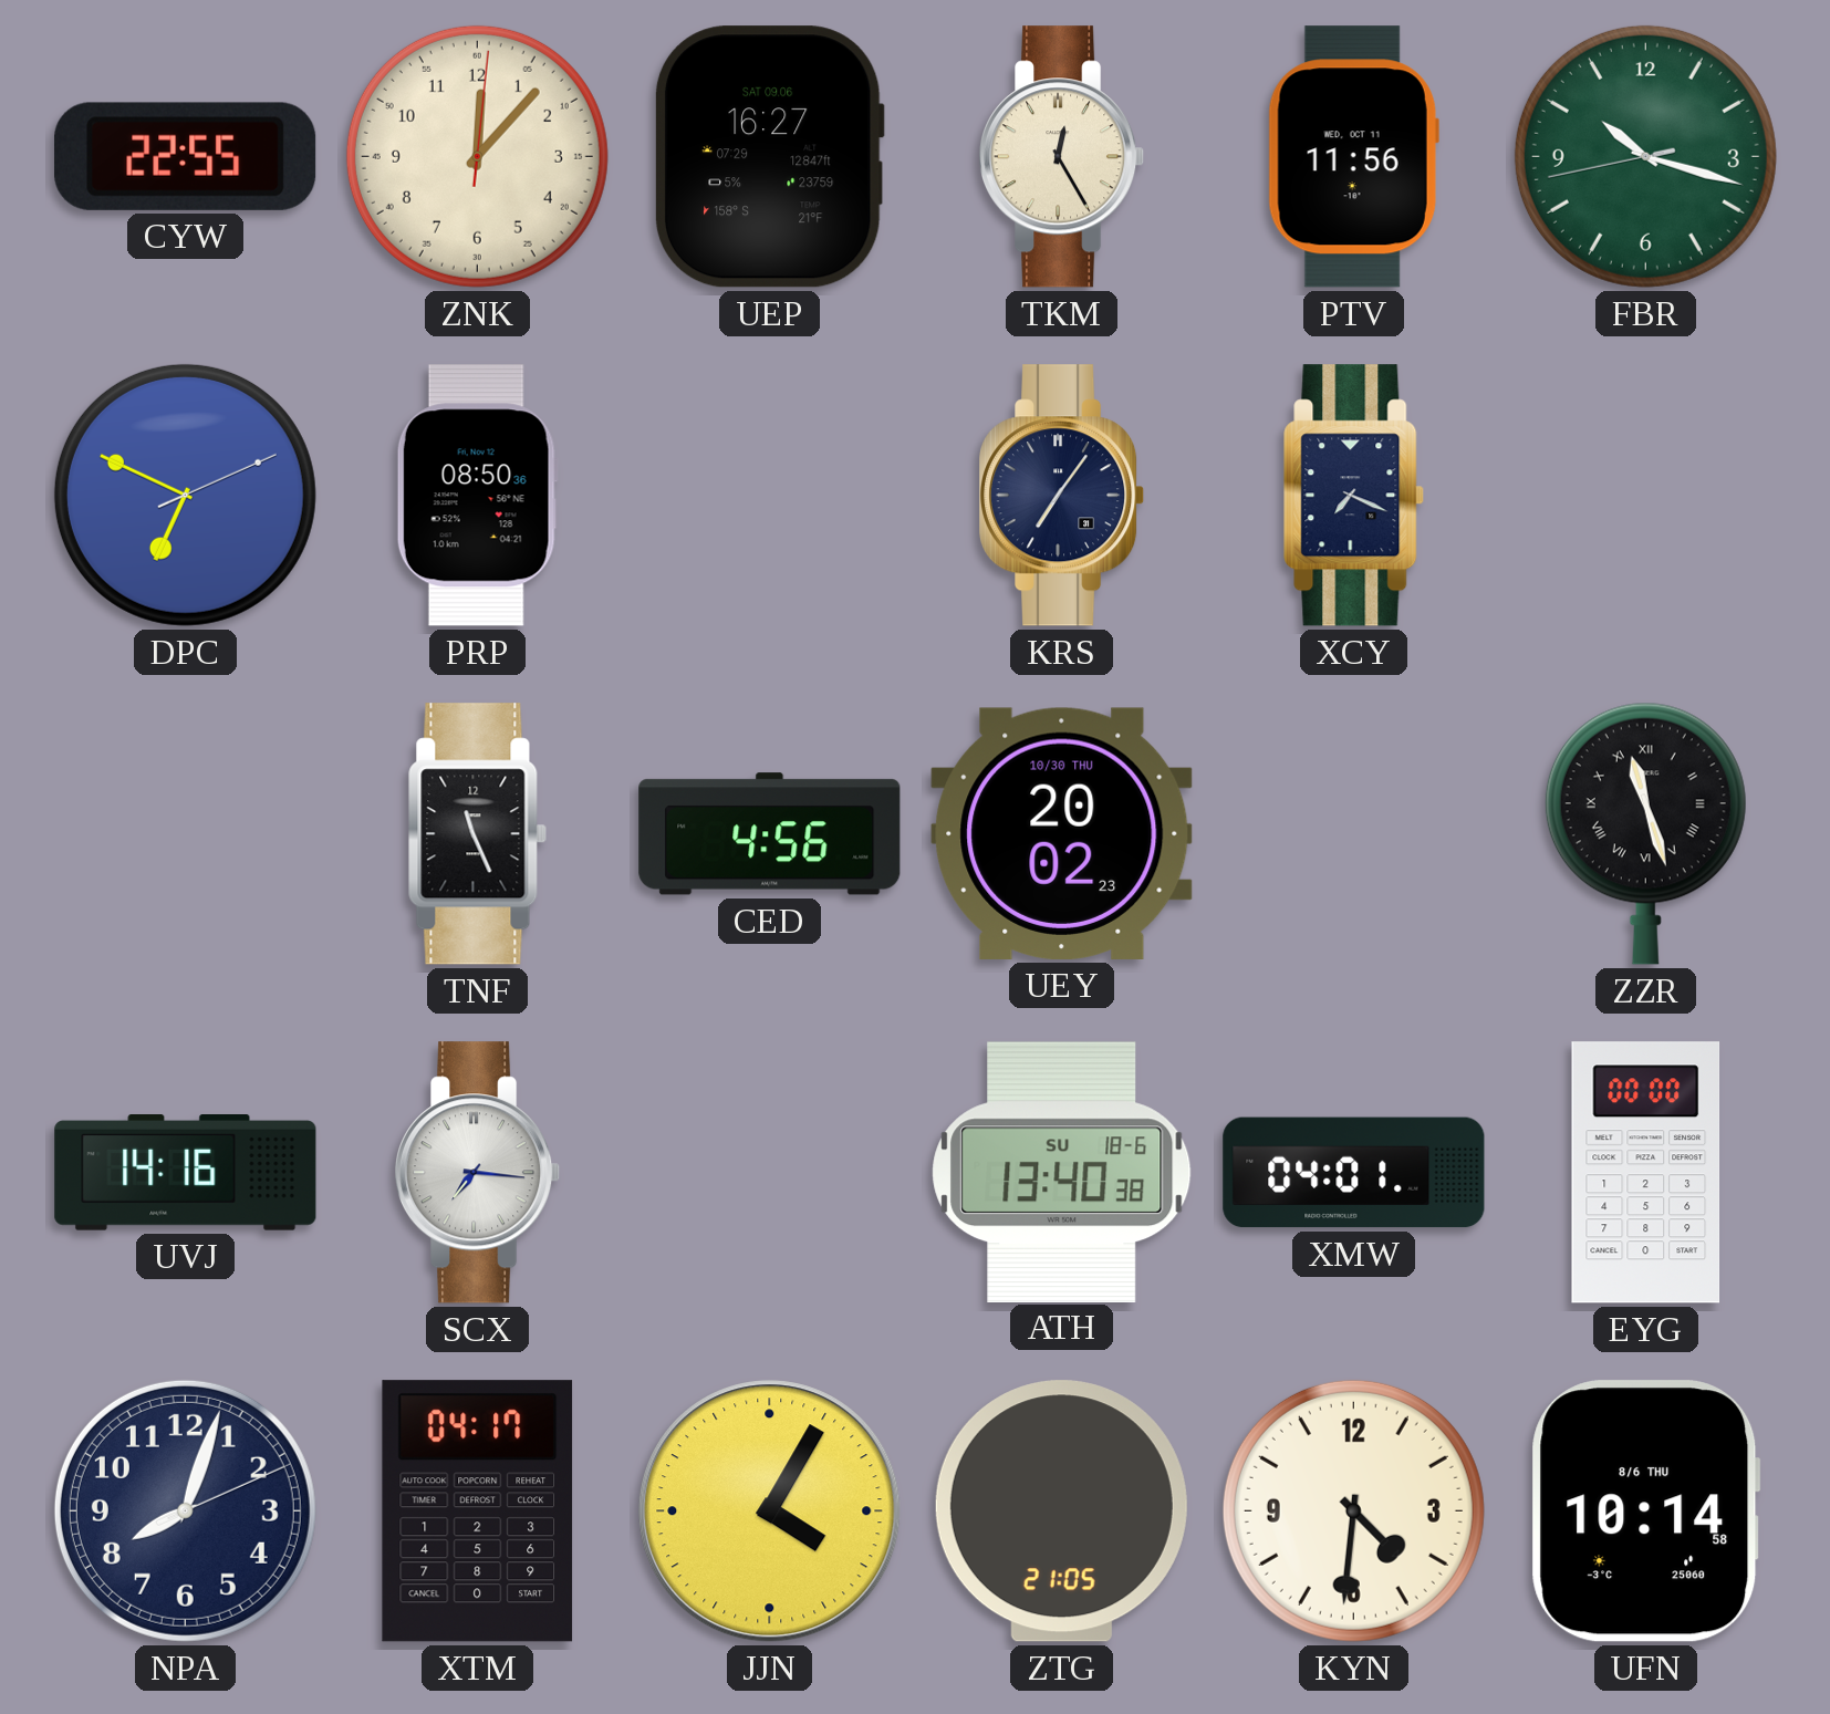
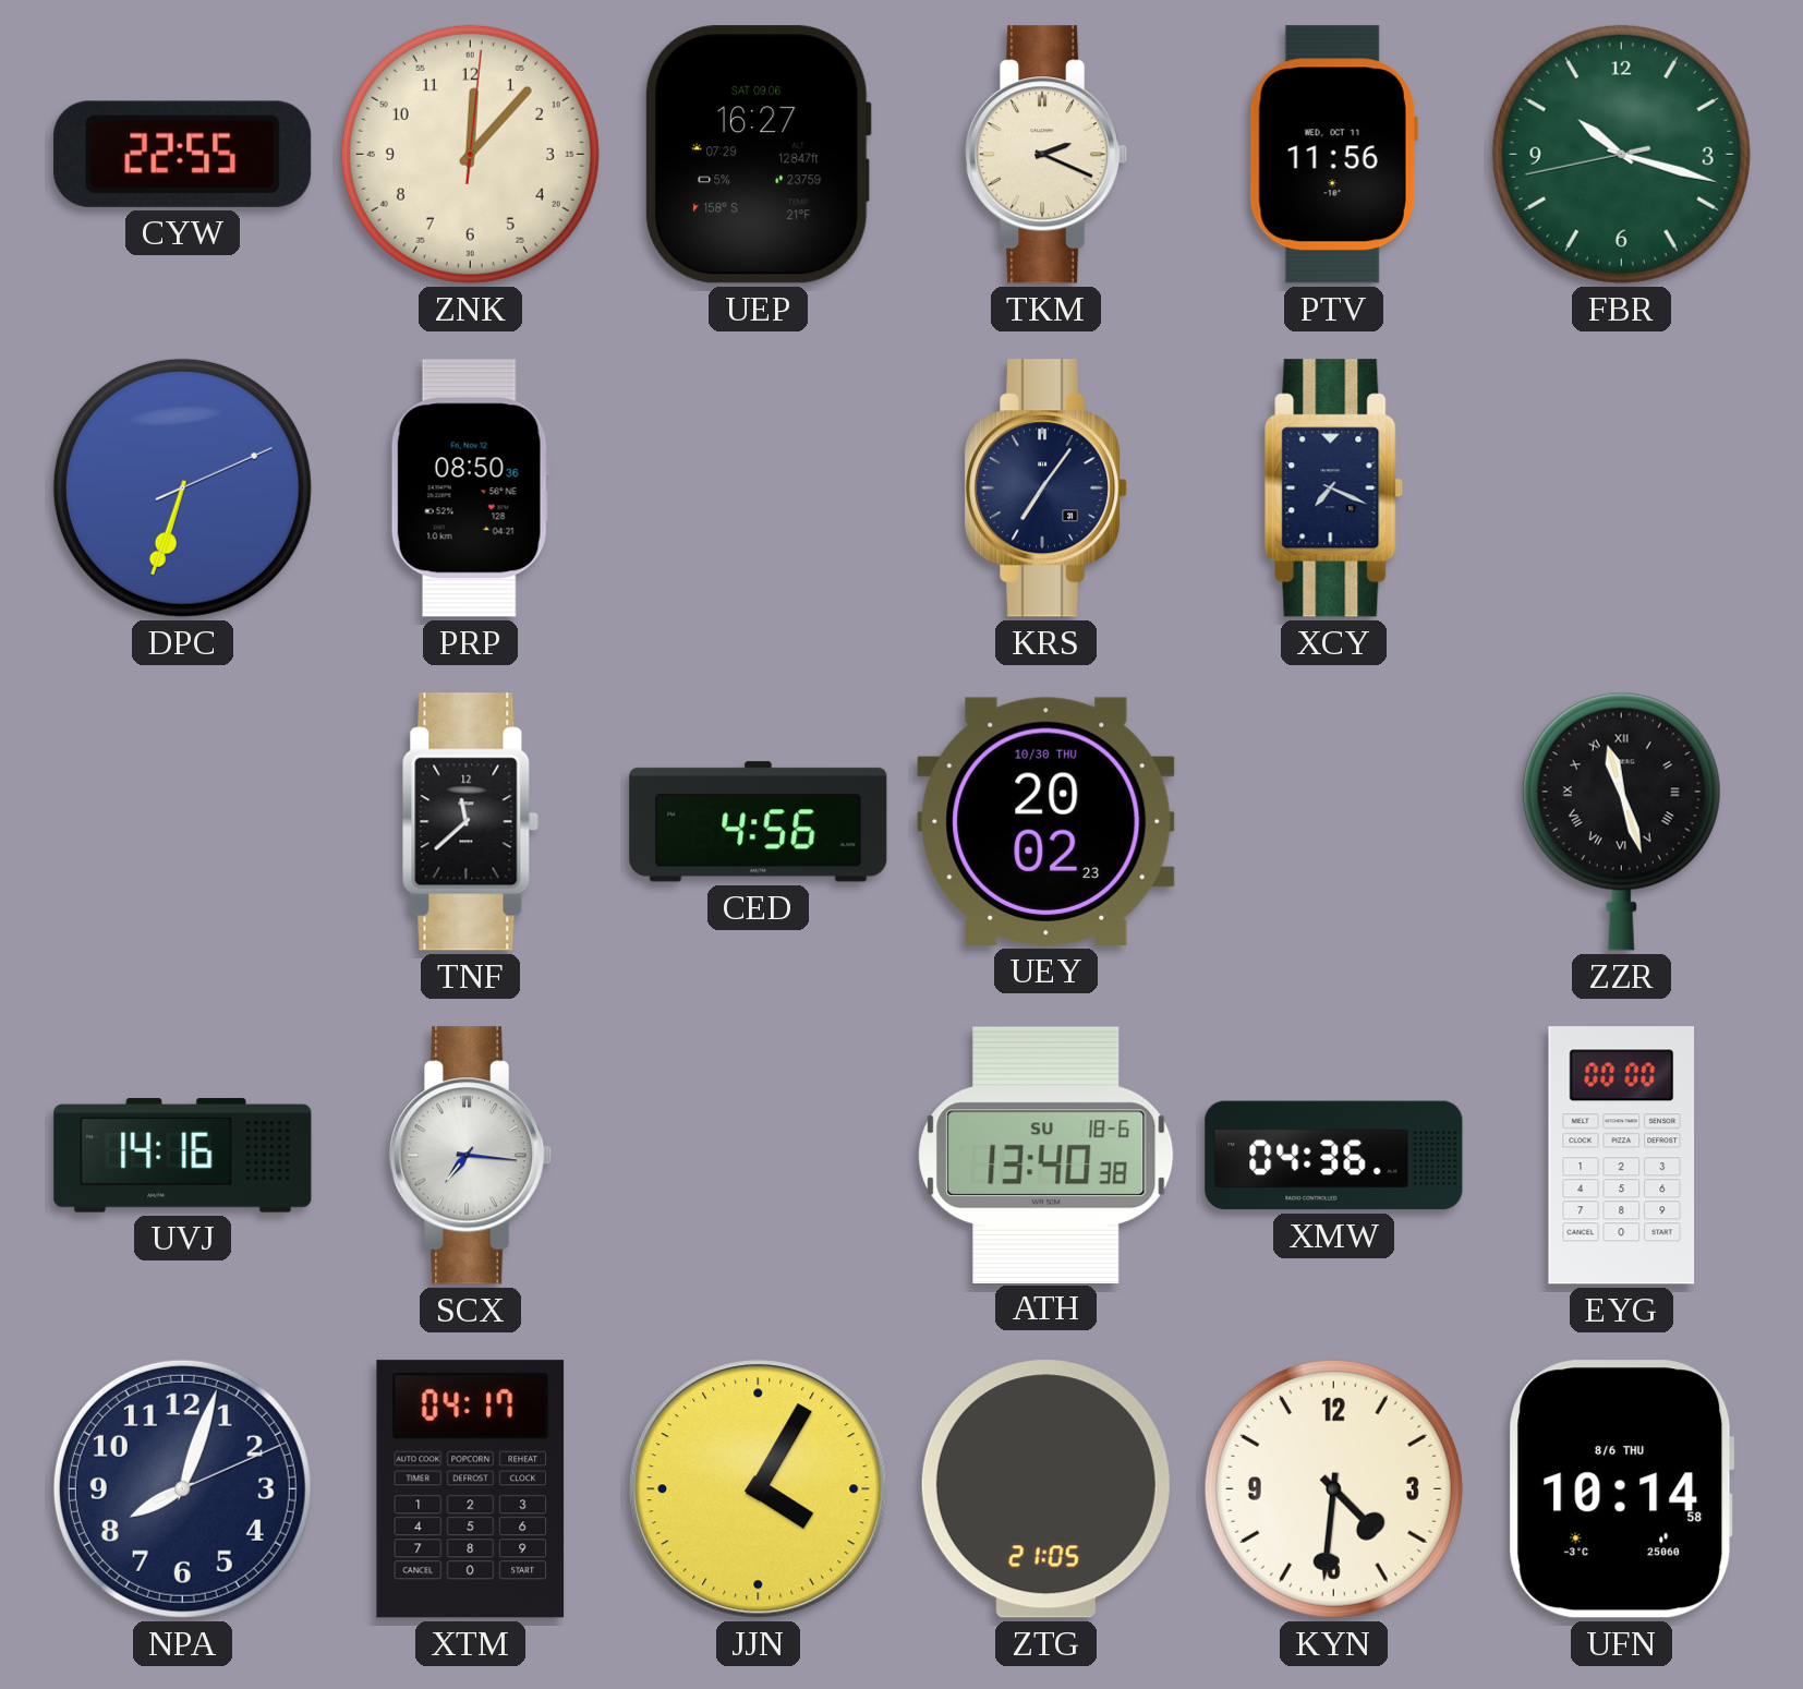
TKM: 12:25 -> 2:19 (1048, 155)
DPC: 6:49 -> 6:33 (182, 487)
TNF: 11:26 -> 11:38 (470, 822)
XMW: 04:01 -> 04:36 (1334, 1156)
